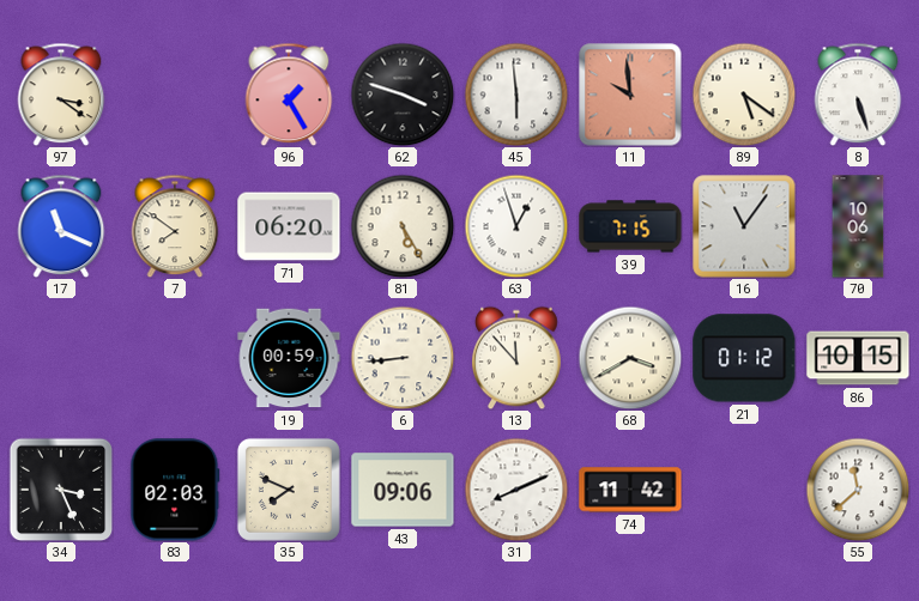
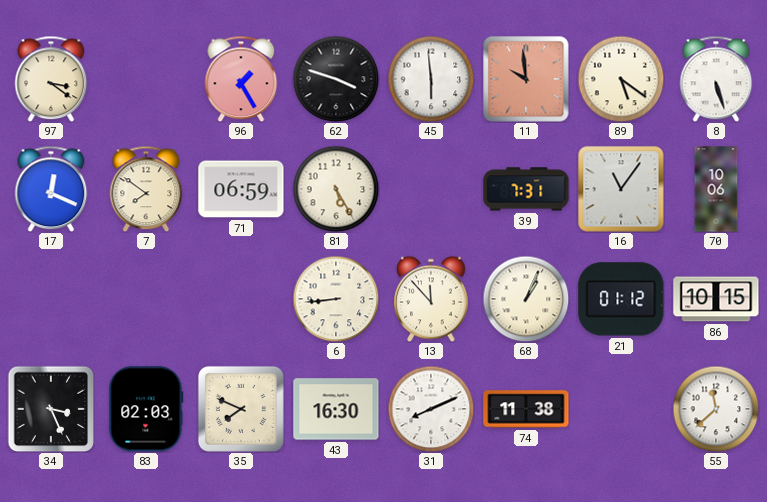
17: 11:19 -> 12:19 (51, 189)
71: 06:20 -> 06:59 (241, 189)
63: 12:57 -> none (516, 226)
39: 7:15 -> 7:31 (526, 189)
19: 00:59 -> none (289, 358)
68: 3:40 -> 1:04 (526, 299)
43: 09:06 -> 16:30 (336, 409)
74: 11:42 -> 11:38 (526, 409)
